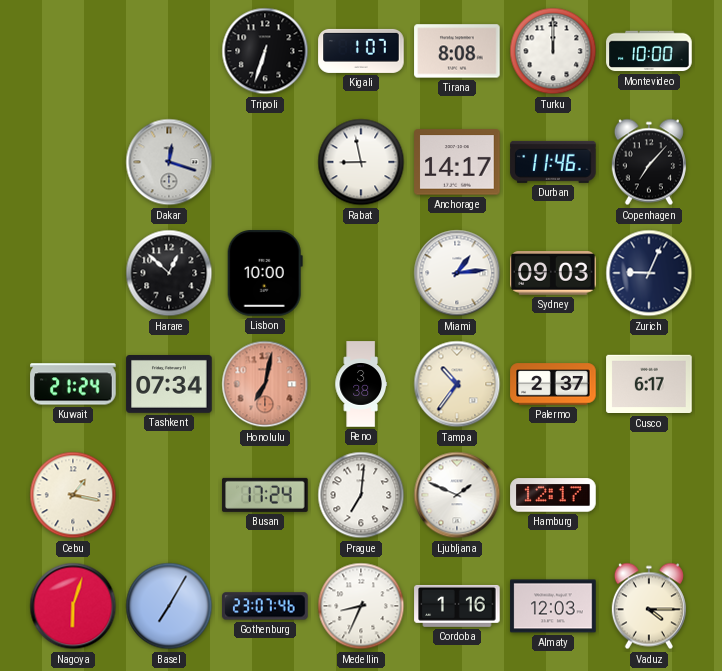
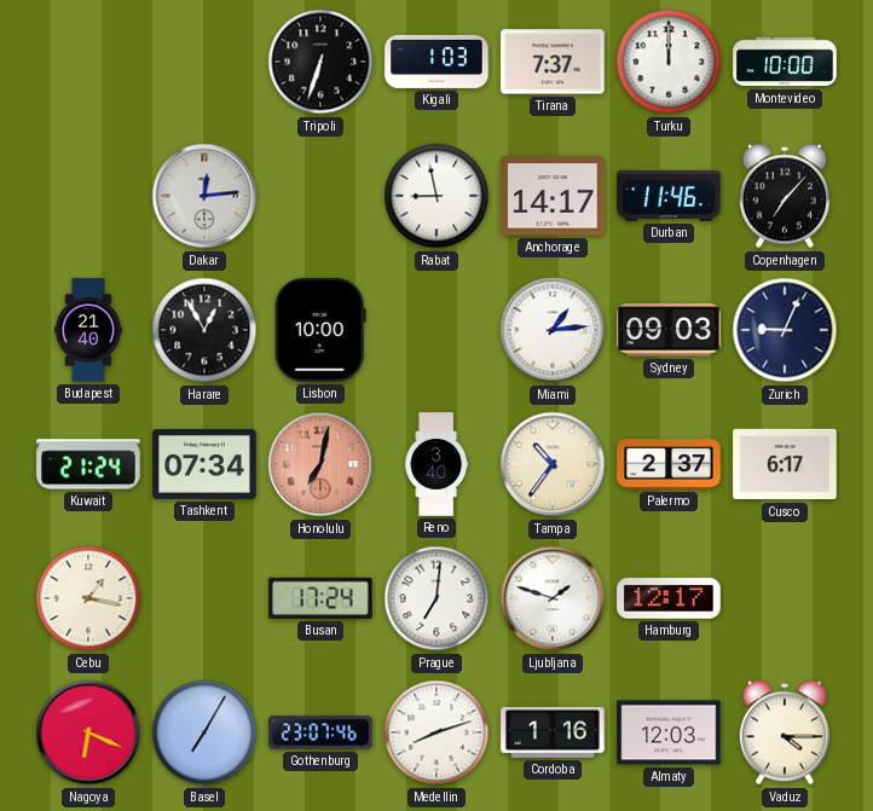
Kigali: 1:07 -> 1:03 (436, 62)
Tirana: 8:08 -> 7:37 (553, 62)
Dakar: 12:18 -> 12:14 (204, 196)
Budapest: none -> 21:40 (88, 330)
Harare: 12:52 -> 12:55 (204, 330)
Reno: 3:38 -> 3:40 (435, 464)
Ljubljana: 1:49 -> 1:48 (553, 598)
Nagoya: 6:03 -> 6:19 (88, 732)
Medellin: 8:34 -> 8:12 (436, 732)
